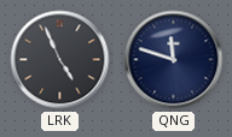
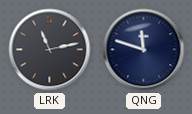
LRK: 4:56 -> 11:13 (50, 50)
